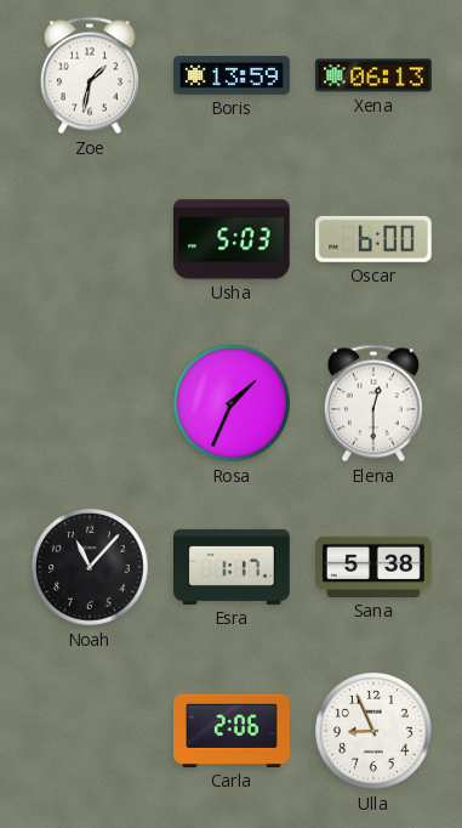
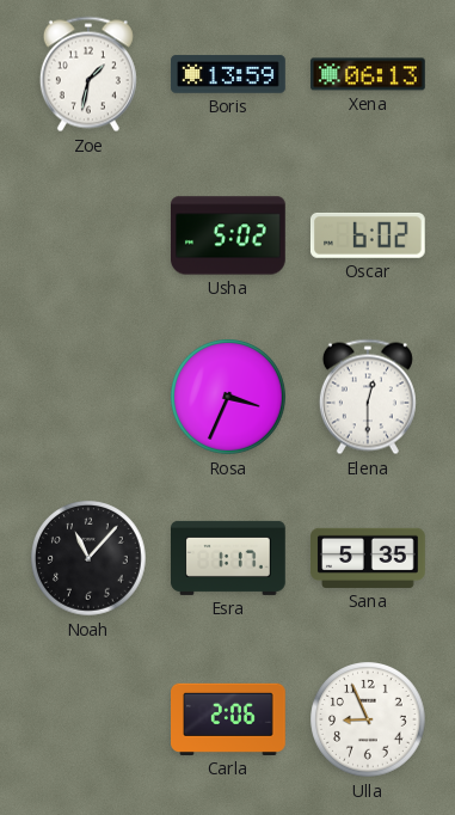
Usha: 5:03 -> 5:02 (229, 235)
Oscar: 6:00 -> 6:02 (368, 235)
Rosa: 1:34 -> 3:34 (228, 397)
Sana: 5:38 -> 5:35 (368, 558)
